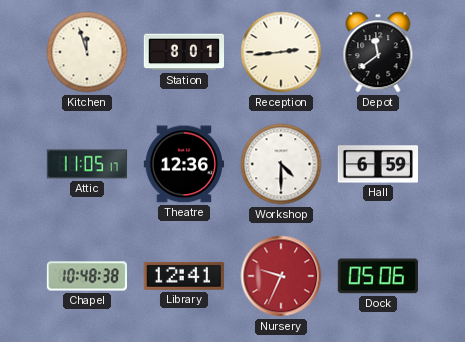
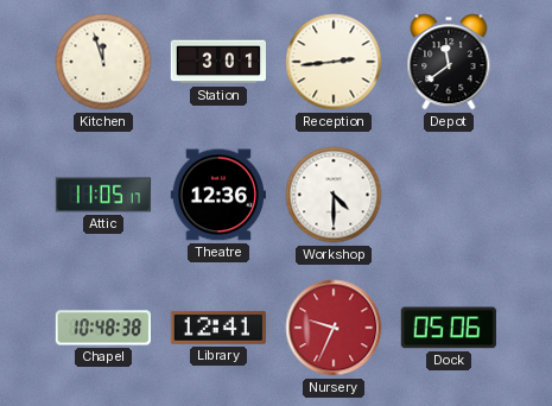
Station: 8:01 -> 3:01 (217, 62)
Hall: 6:59 -> none (377, 164)
